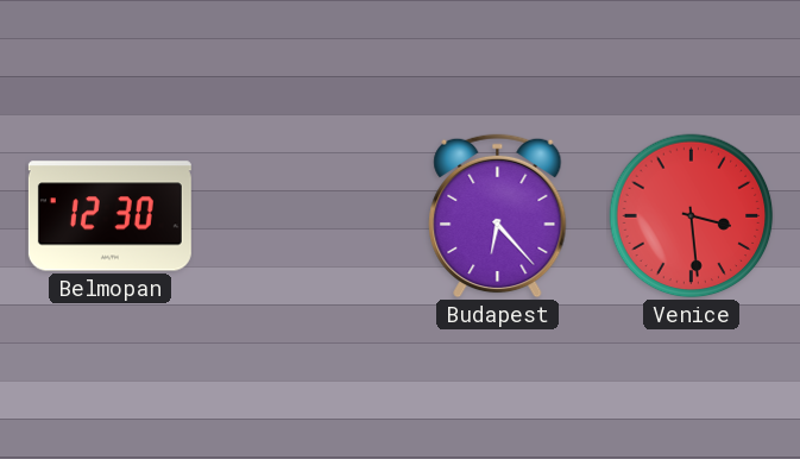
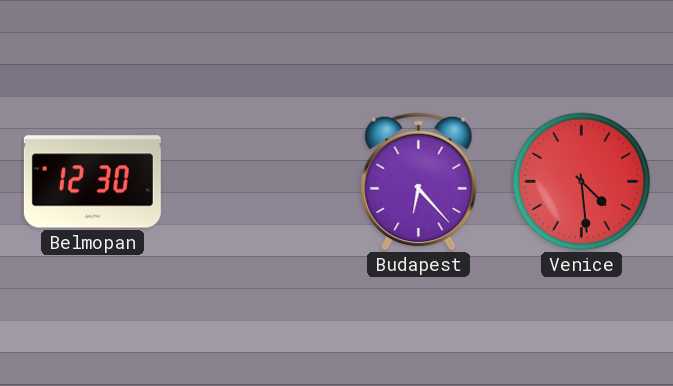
Venice: 3:29 -> 4:29 (582, 182)
